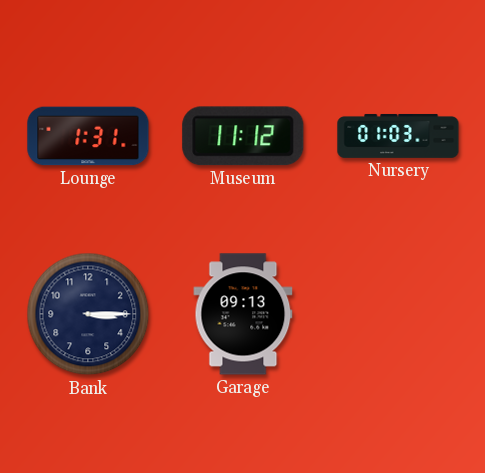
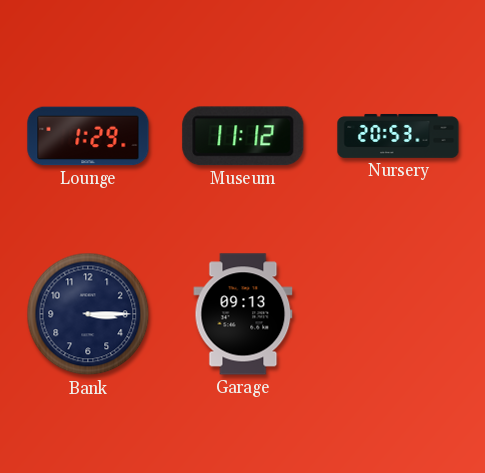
Lounge: 1:31 -> 1:29 (88, 136)
Nursery: 01:03 -> 20:53 (398, 136)
